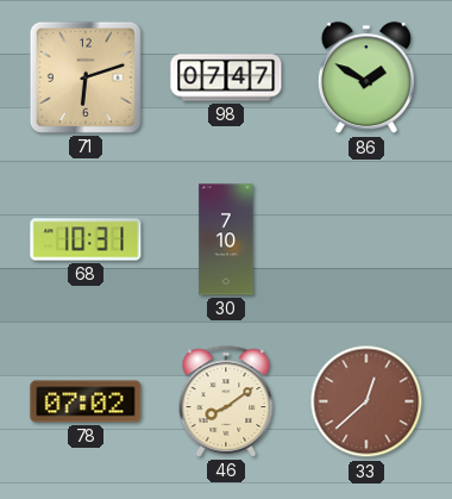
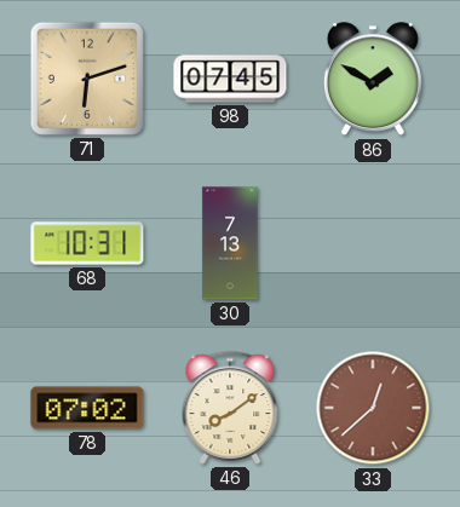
98: 07:47 -> 07:45 (230, 79)
30: 7:10 -> 7:13 (230, 243)
